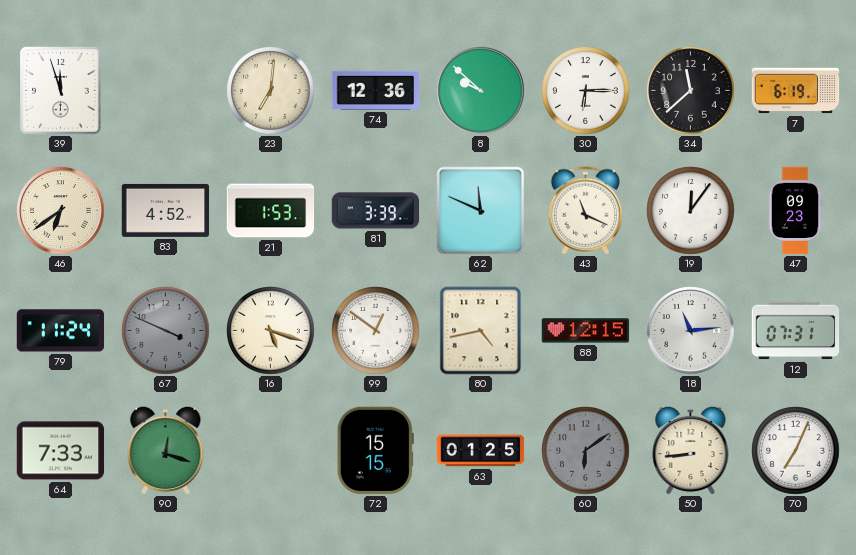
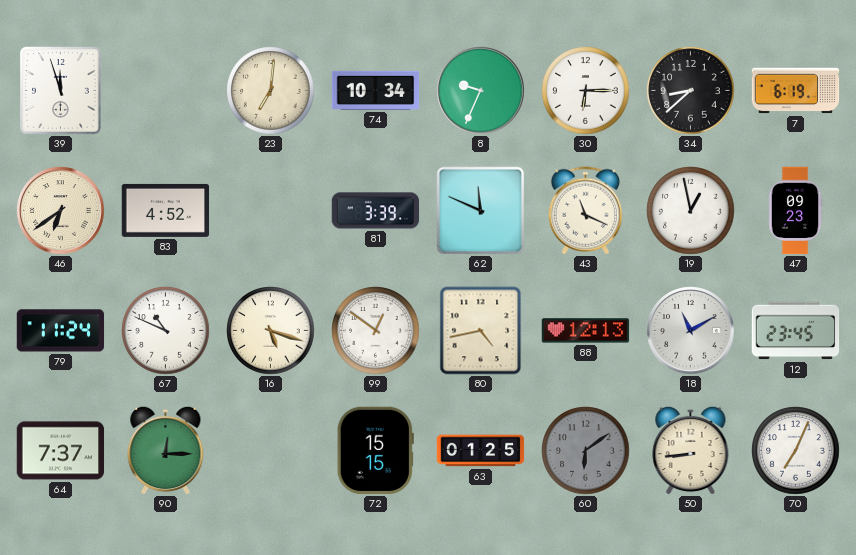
74: 12:36 -> 10:34 (376, 90)
8: 9:52 -> 9:34 (481, 91)
34: 11:38 -> 8:38 (691, 91)
21: 1:53 -> none (271, 211)
19: 12:06 -> 12:58 (691, 211)
67: 3:49 -> 10:49 (166, 331)
67 dial: grey -> white (166, 331)
88: 12:15 -> 12:13 (586, 331)
18: 11:14 -> 11:10 (691, 331)
12: 07:31 -> 23:45 (796, 331)
64: 7:33 -> 7:37 (61, 451)
90: 12:18 -> 12:15 (166, 450)
